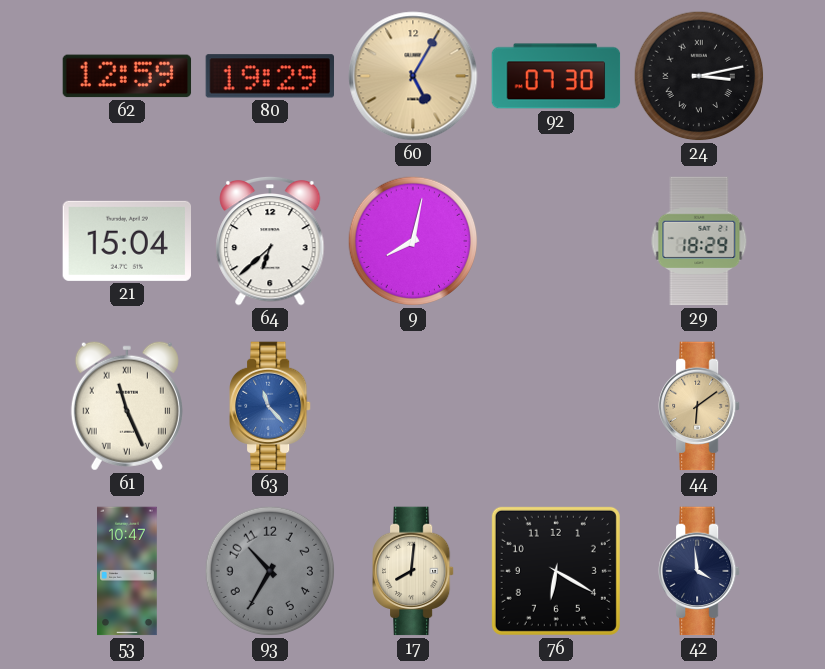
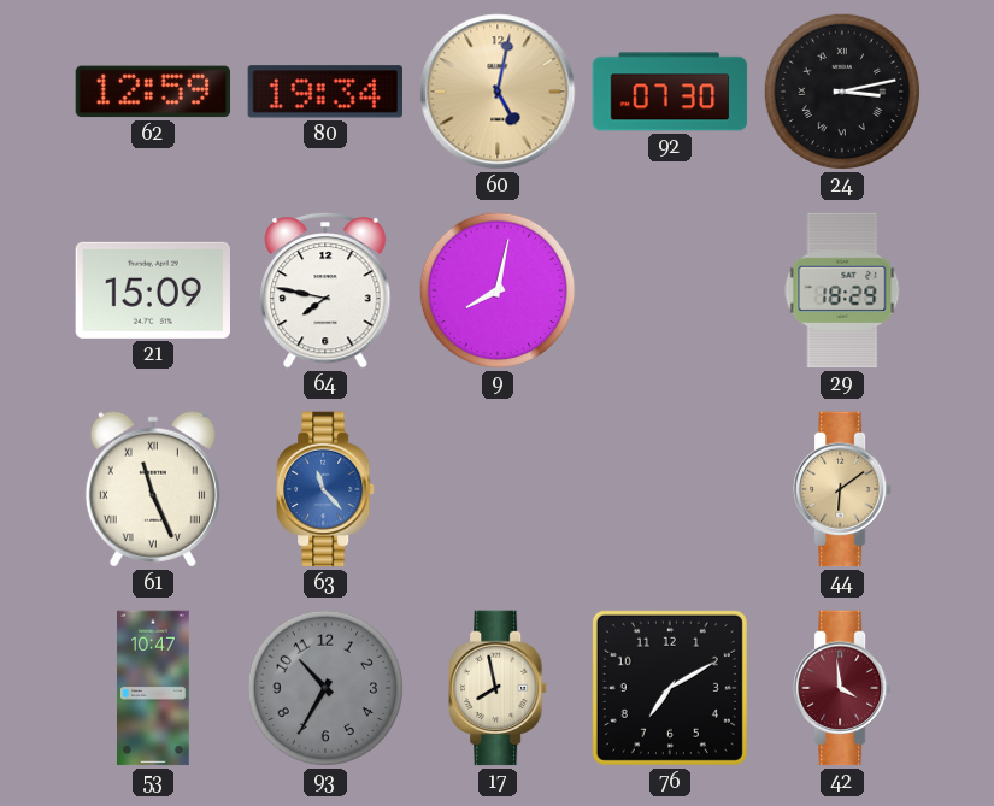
80: 19:29 -> 19:34 (324, 92)
60: 5:05 -> 5:02 (498, 92)
21: 15:04 -> 15:09 (152, 290)
64: 6:38 -> 7:47 (325, 290)
17: 8:01 -> 7:58 (499, 688)
76: 6:20 -> 7:10 (670, 688)
42 dial: navy -> burgundy (843, 688)
